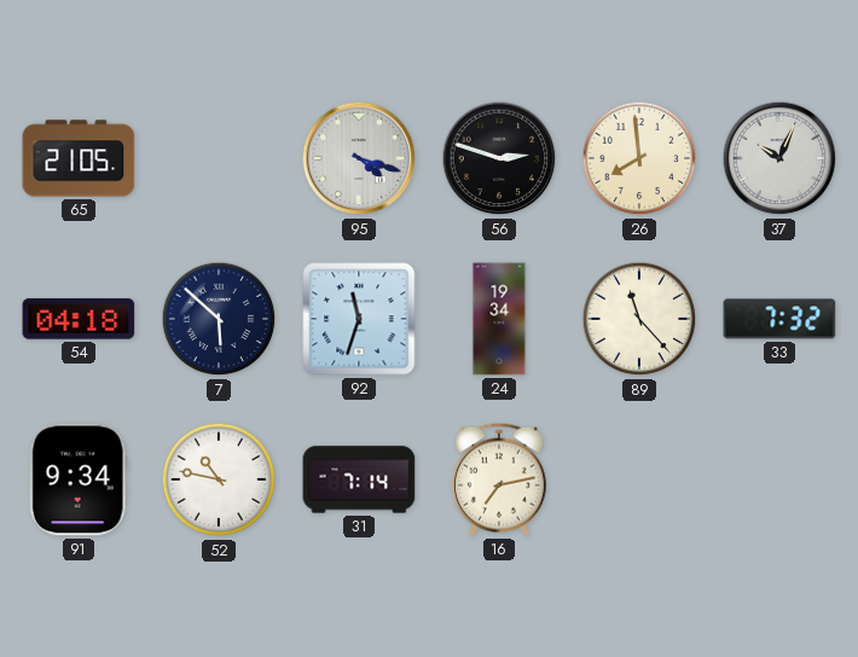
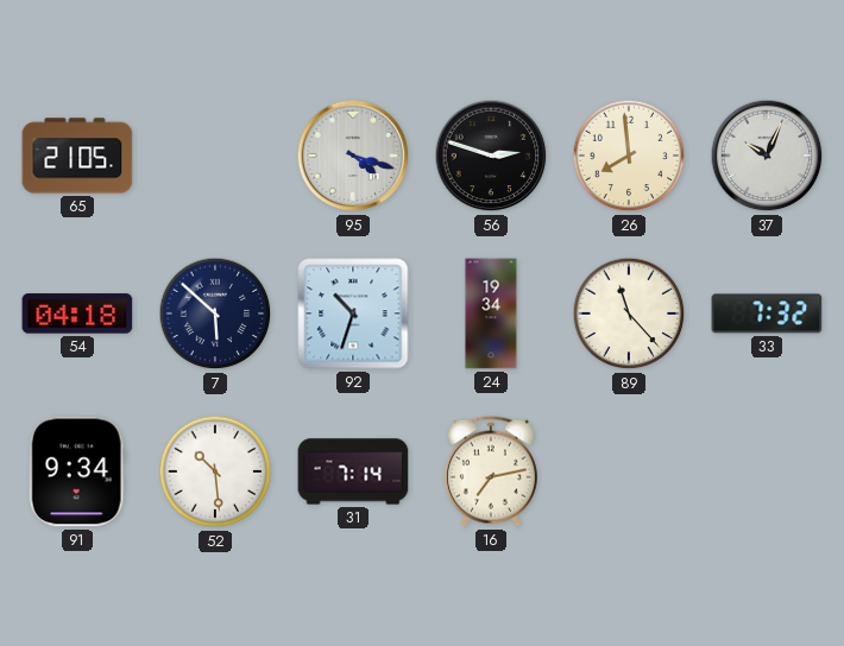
92: 11:33 -> 10:33 (353, 313)
52: 10:47 -> 10:29 (215, 471)
